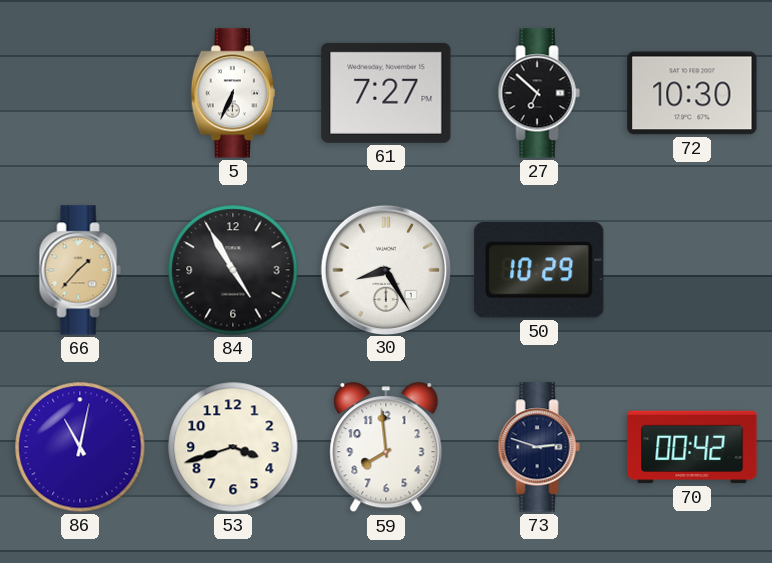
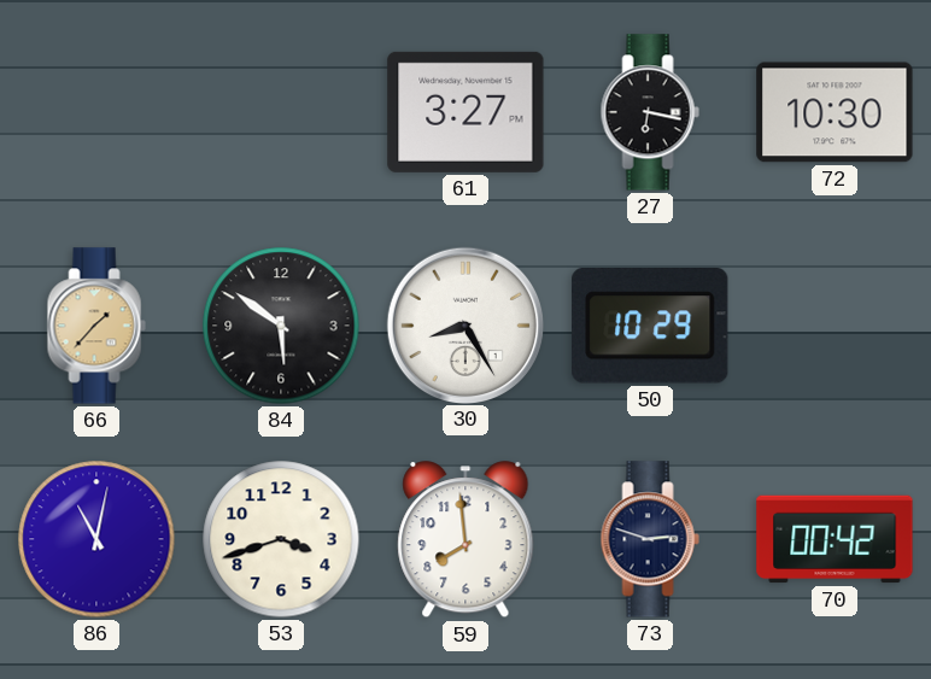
5: 6:34 -> none (233, 93)
61: 7:27 -> 3:27 (465, 112)
27: 6:52 -> 6:17 (650, 112)
84: 4:55 -> 5:51 (281, 326)
